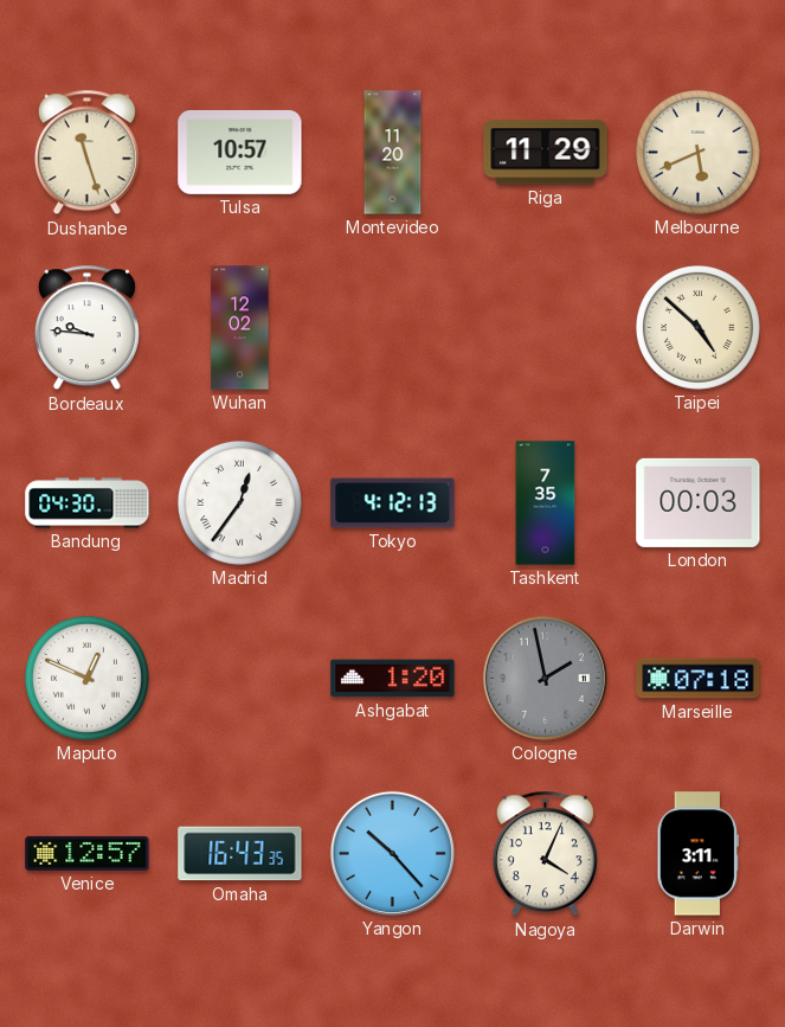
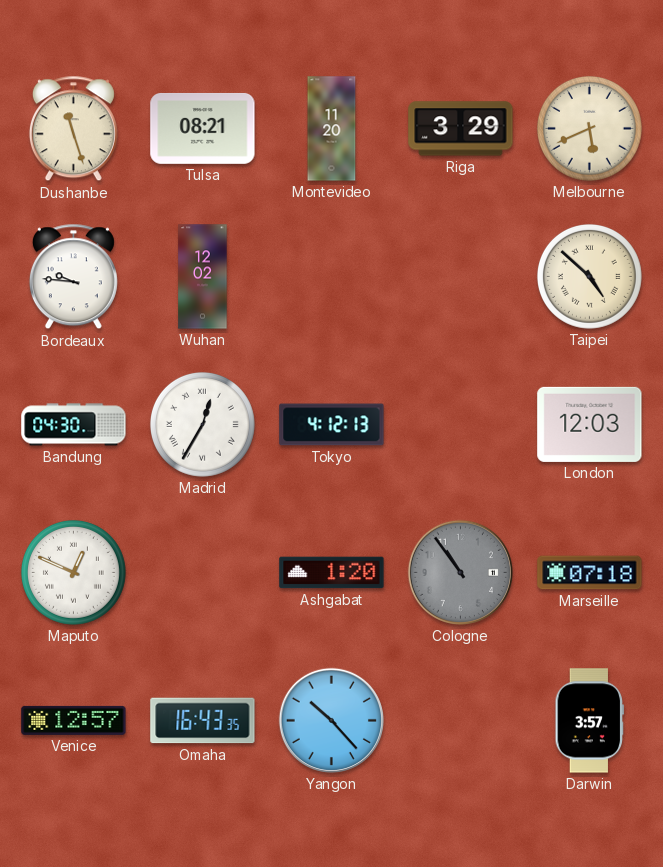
Tulsa: 10:57 -> 08:21 (203, 128)
Riga: 11:29 -> 3:29 (461, 129)
Madrid: 12:36 -> 12:35 (202, 424)
Tashkent: 7:35 -> none (546, 503)
London: 00:03 -> 12:03 (590, 424)
Cologne: 1:58 -> 10:54 (460, 572)
Nagoya: 4:04 -> none (545, 854)
Darwin: 3:11 -> 3:57 (590, 721)
